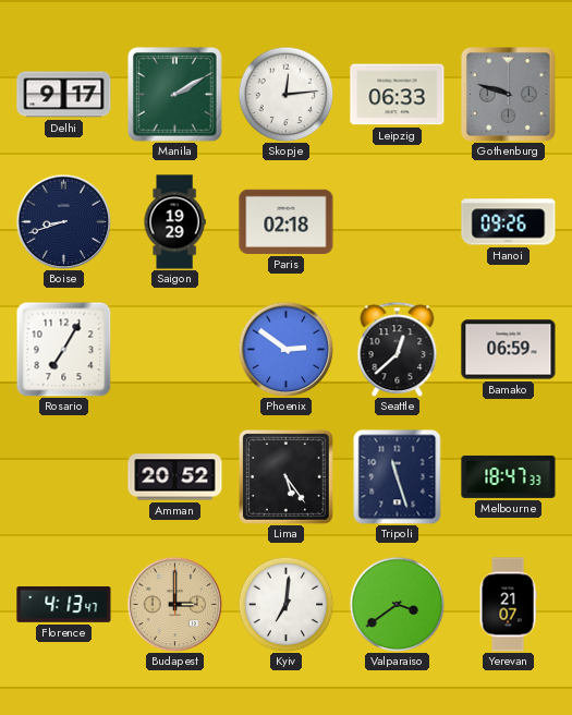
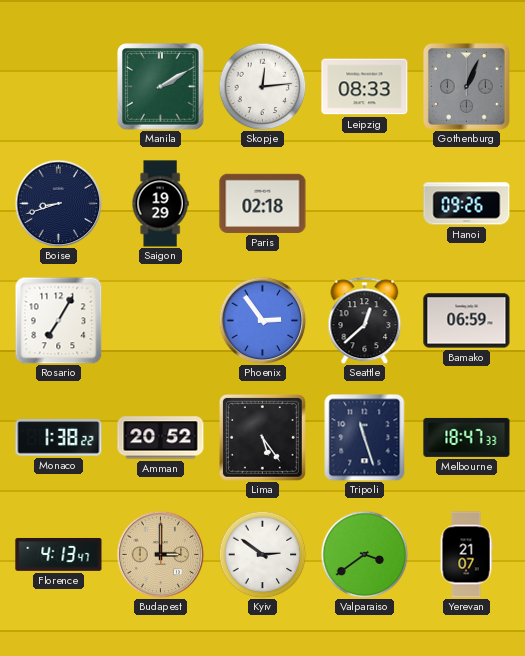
Delhi: 9:17 -> none (64, 95)
Leipzig: 06:33 -> 08:33 (365, 87)
Gothenburg: 9:48 -> 1:04 (467, 87)
Phoenix: 2:51 -> 2:54 (262, 320)
Monaco: none -> 1:38 (59, 438)
Kyiv: 7:01 -> 2:51 (262, 554)
